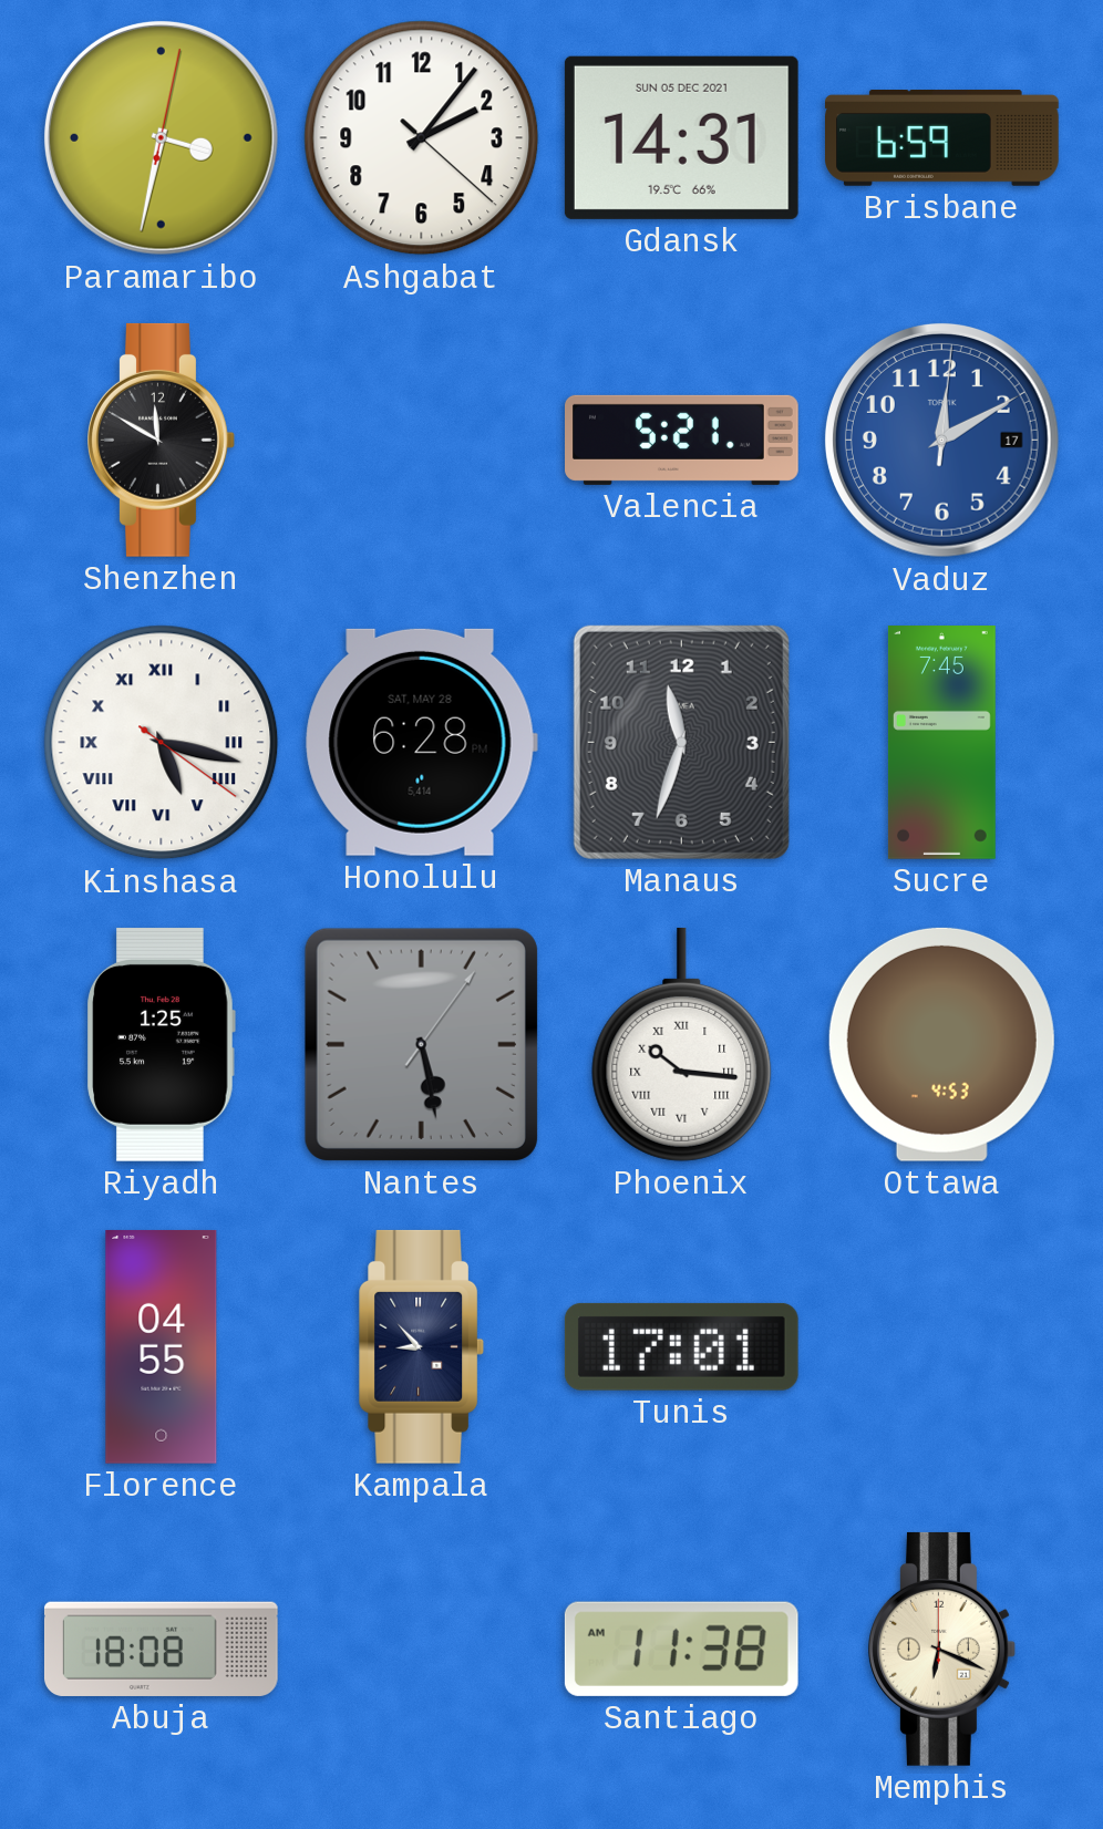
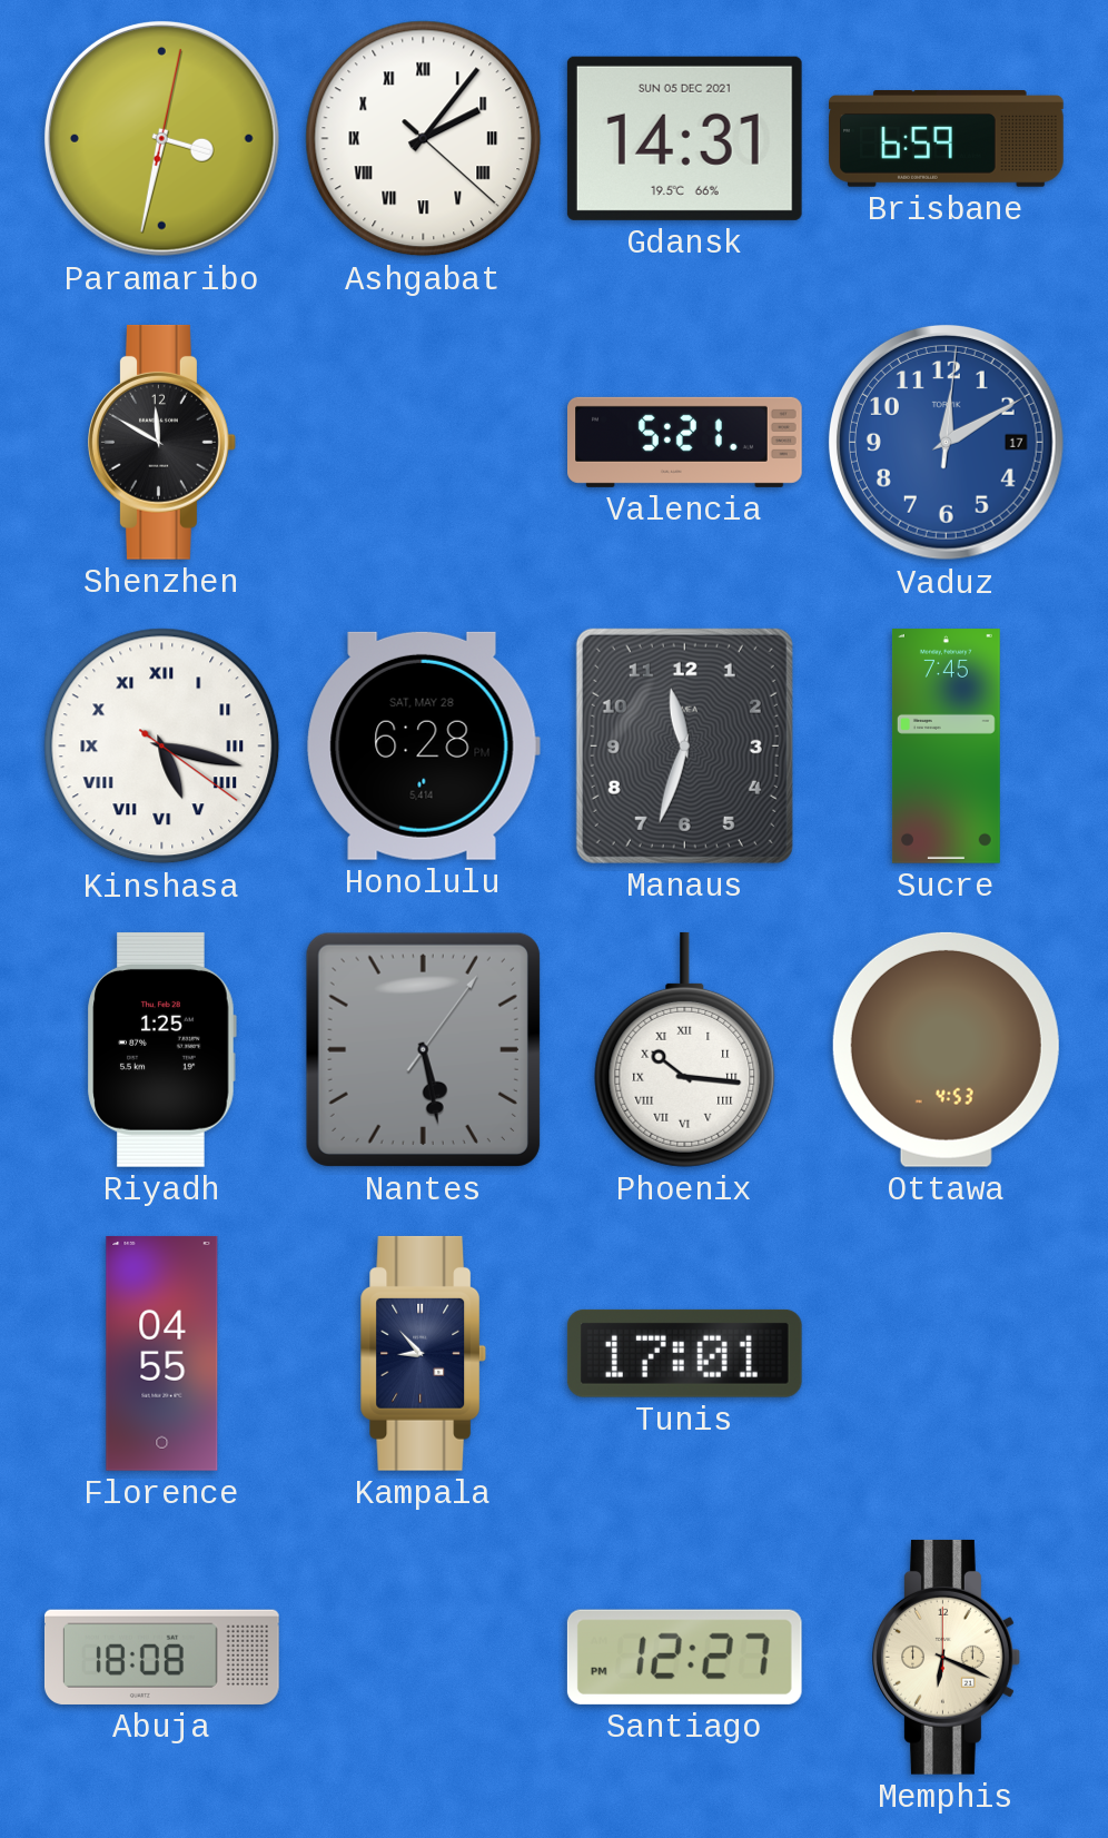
Ashgabat numerals: Arabic -> Roman (424, 139)
Santiago: 11:38 -> 12:27 (684, 1657)
